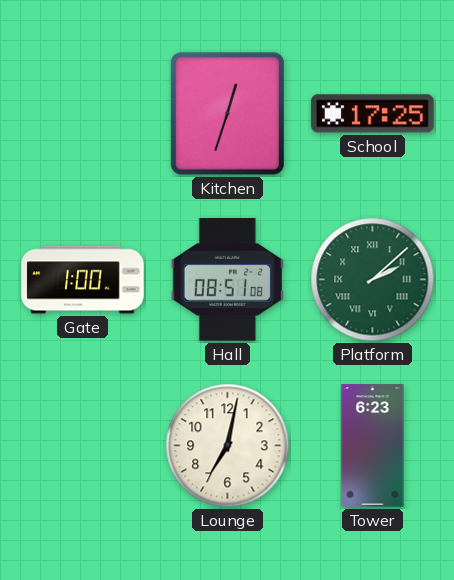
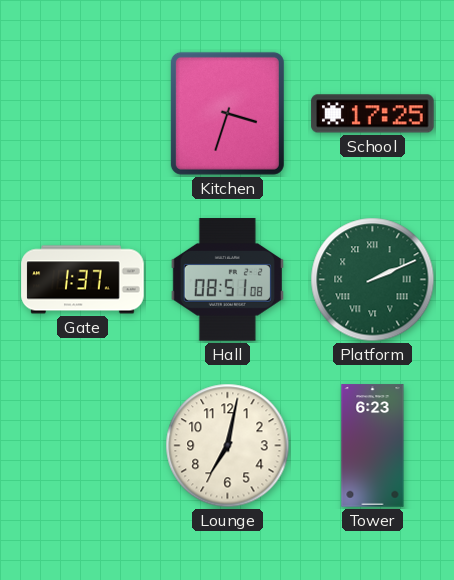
Kitchen: 12:33 -> 3:33 (227, 113)
Gate: 1:00 -> 1:37 (83, 280)
Platform: 2:08 -> 2:11 (373, 280)
